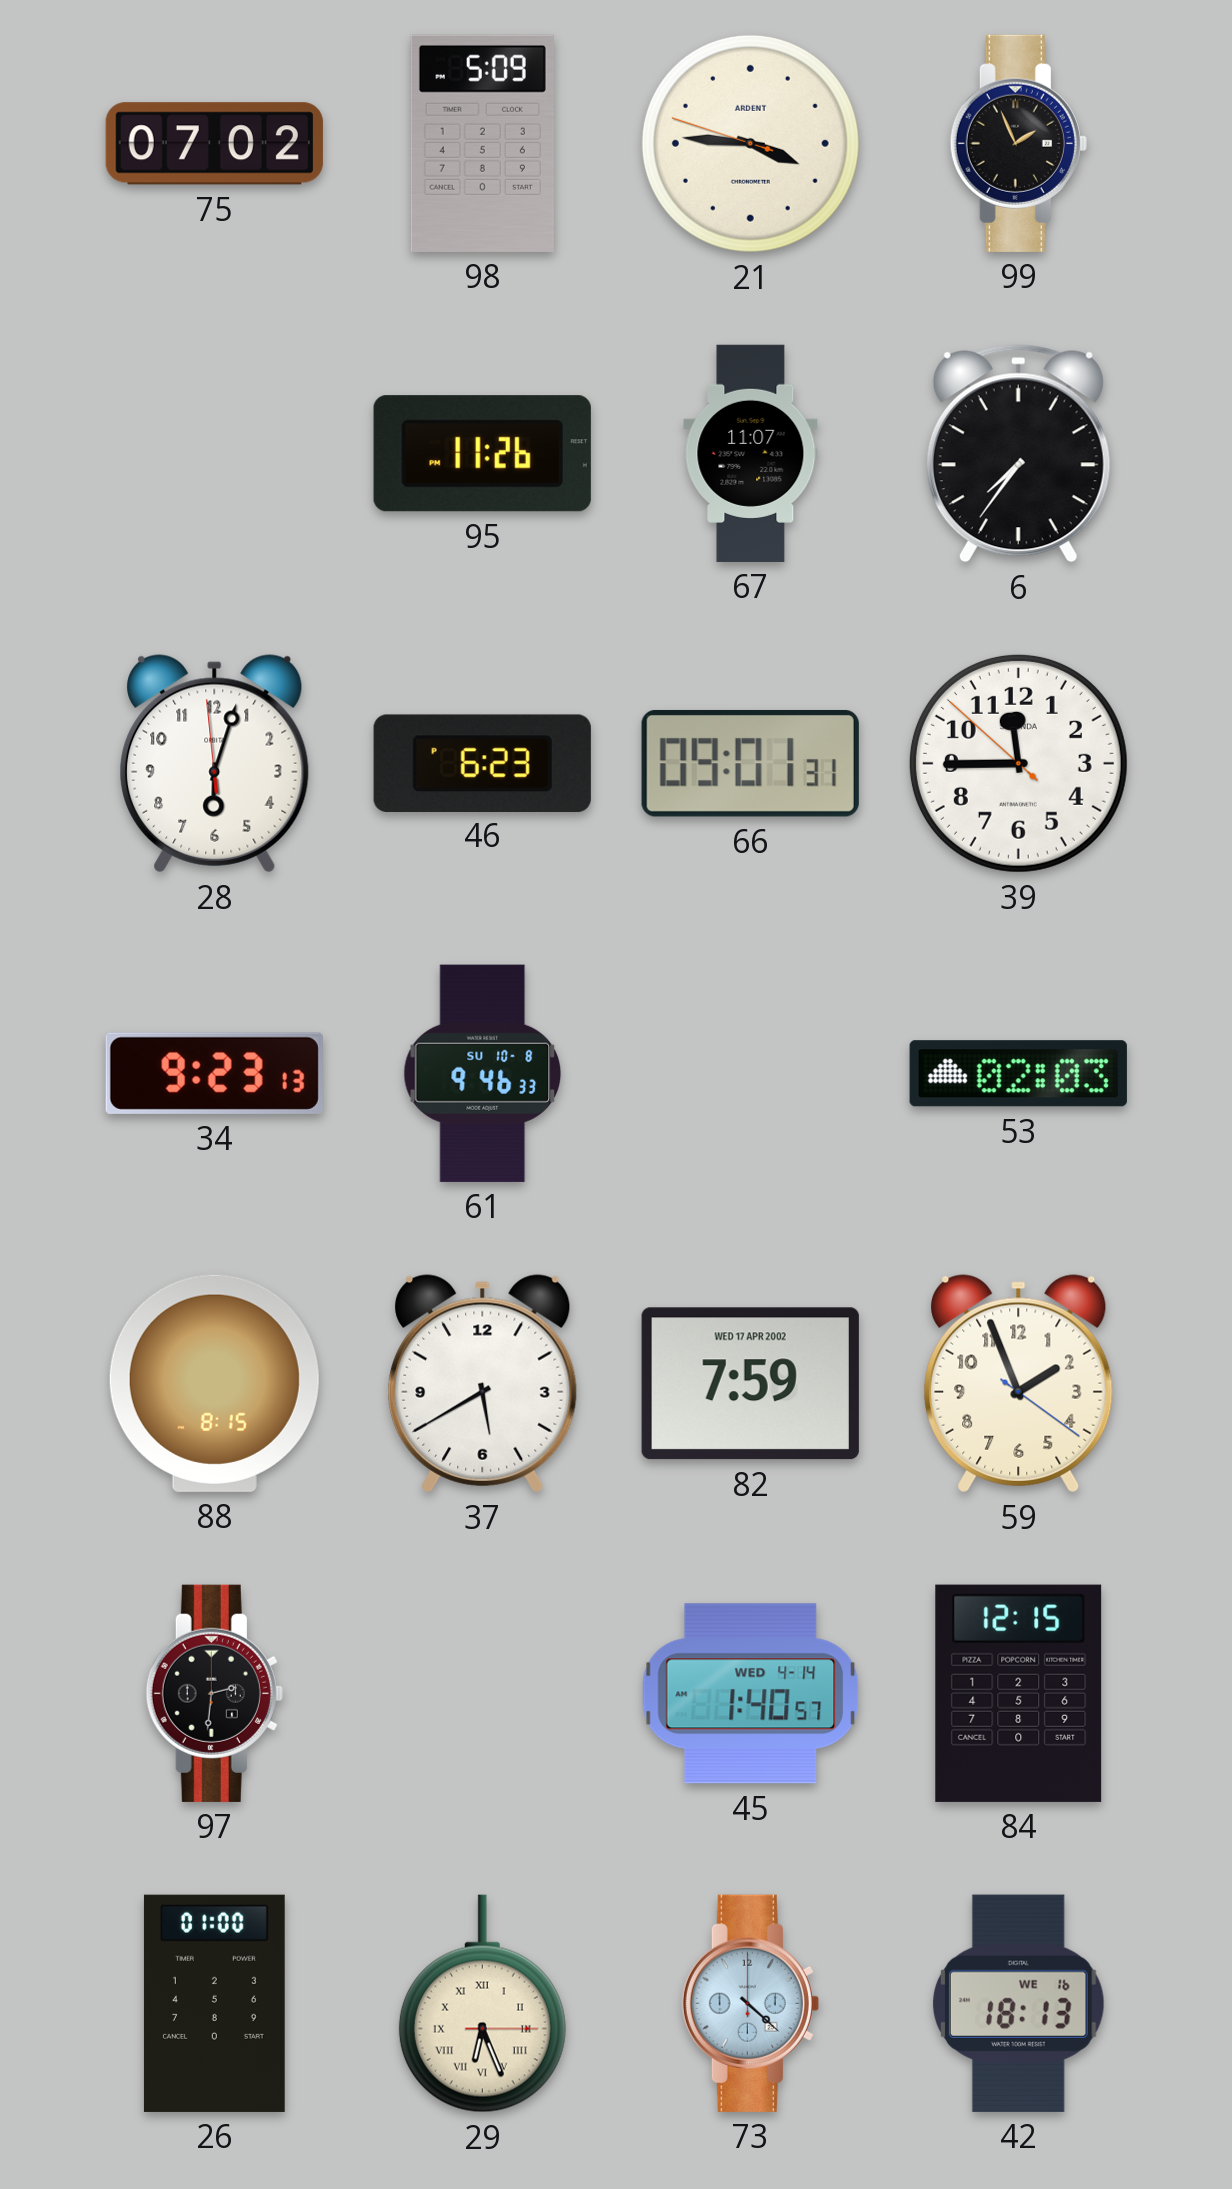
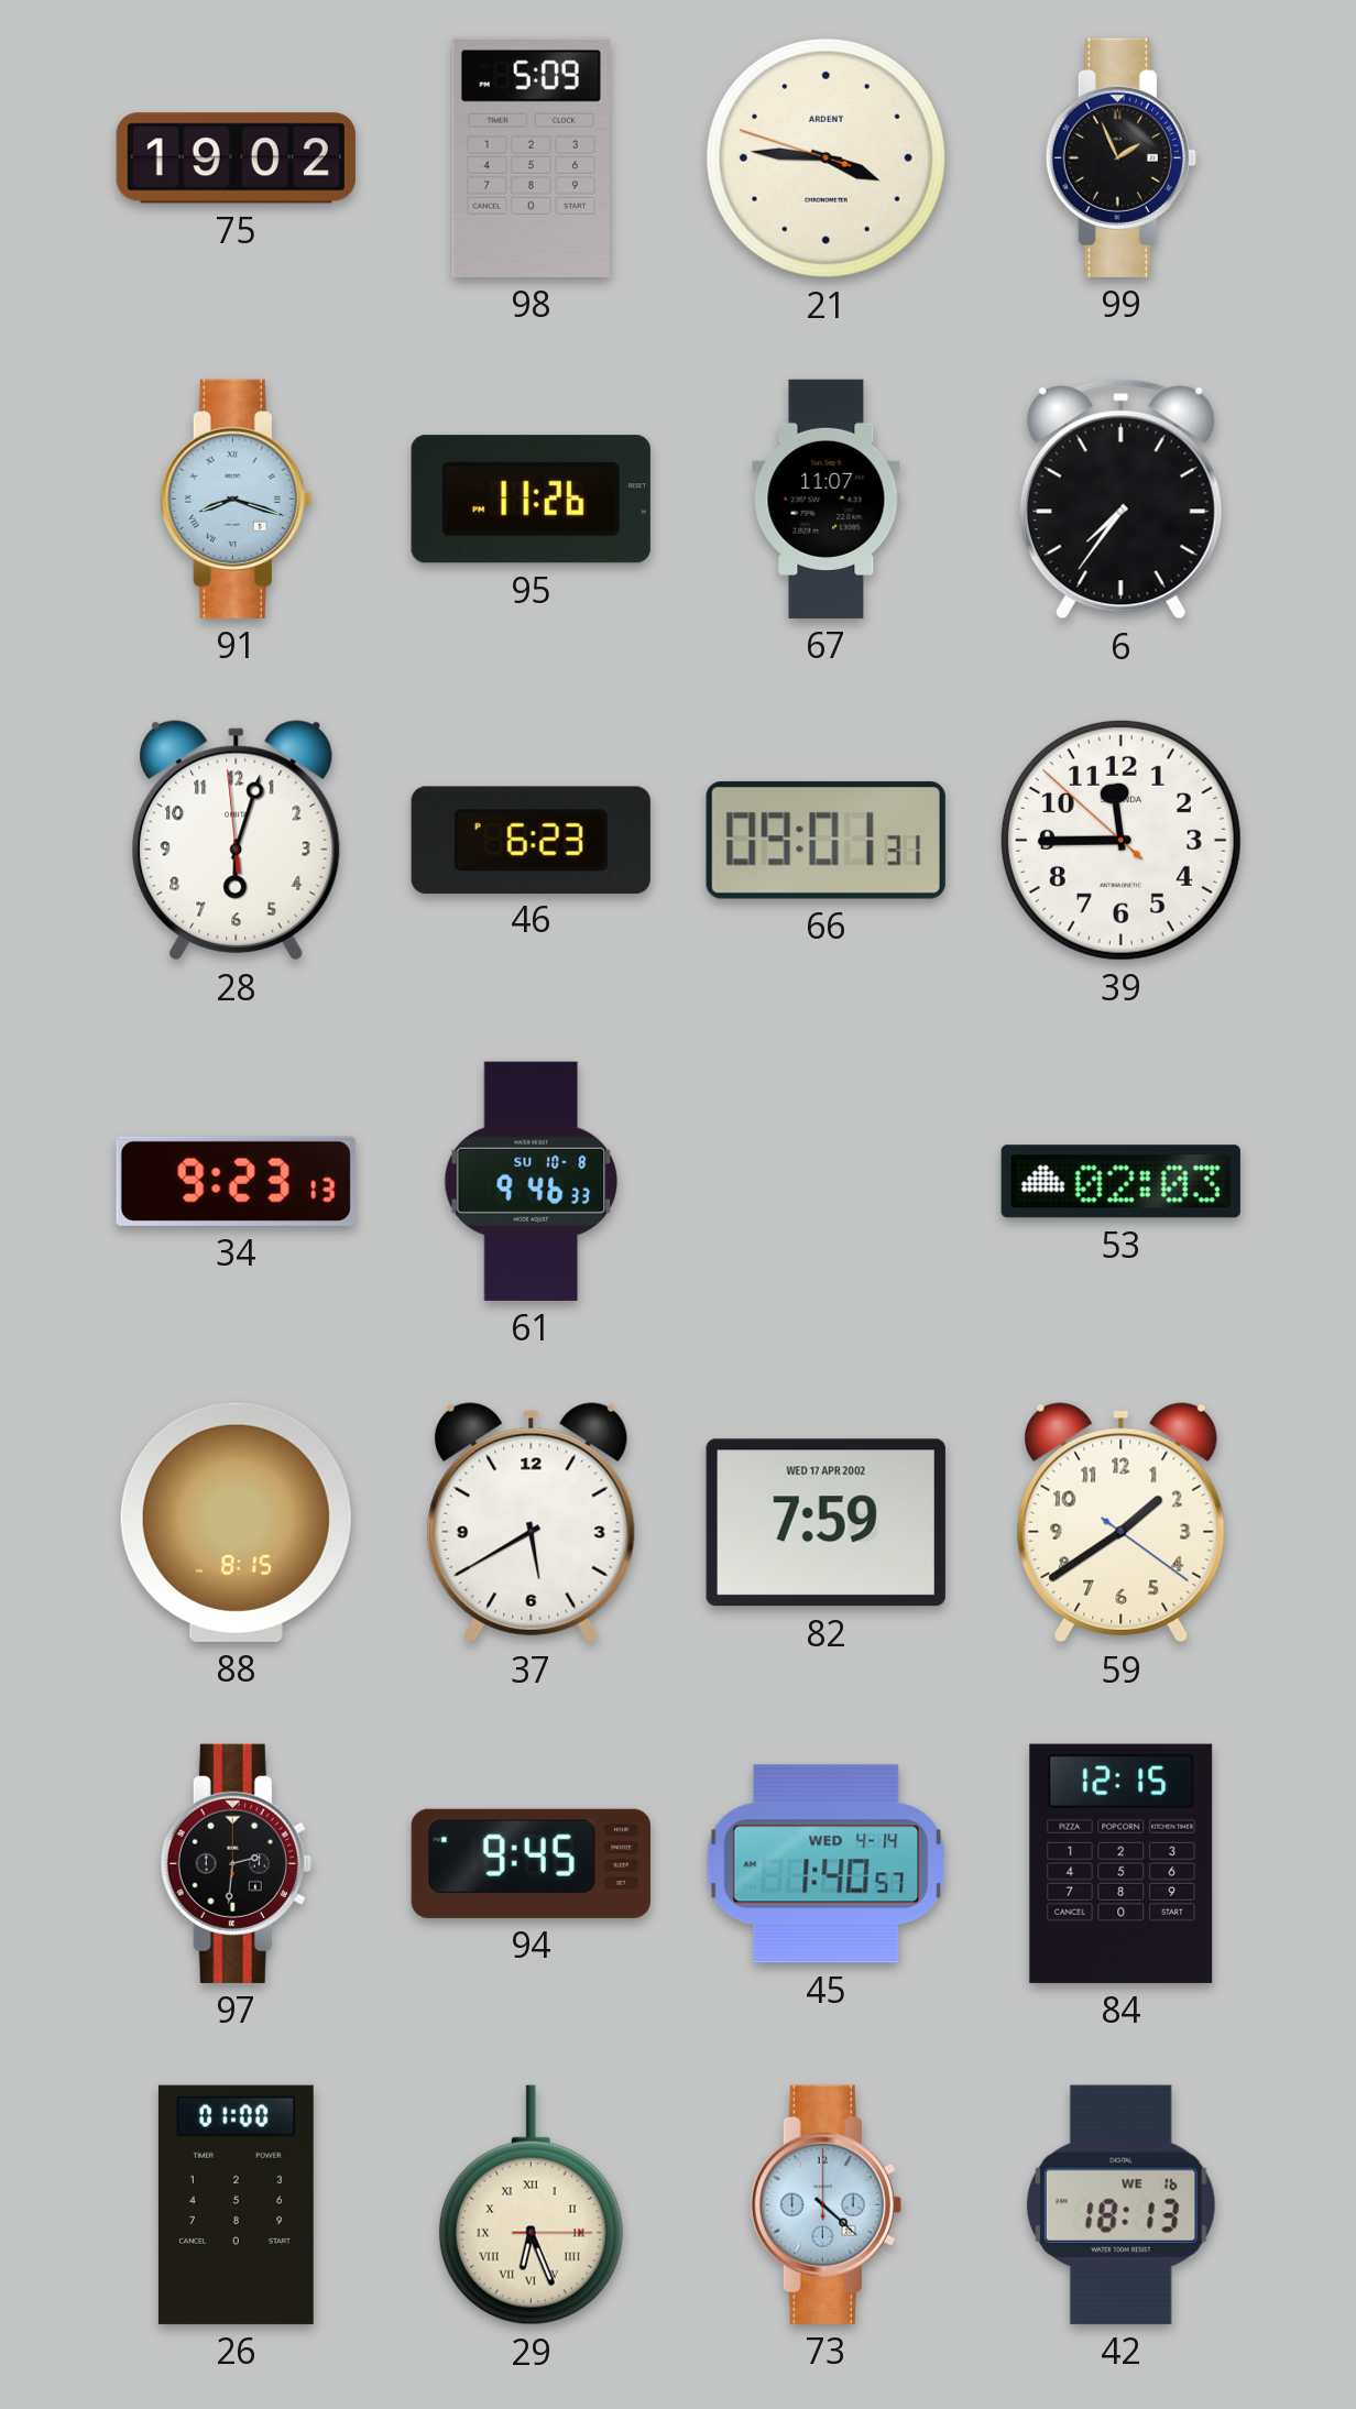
75: 07:02 -> 19:02 (236, 158)
91: none -> 8:18 (236, 499)
59: 1:56 -> 1:39 (1122, 1523)
94: none -> 9:45 (531, 1863)
